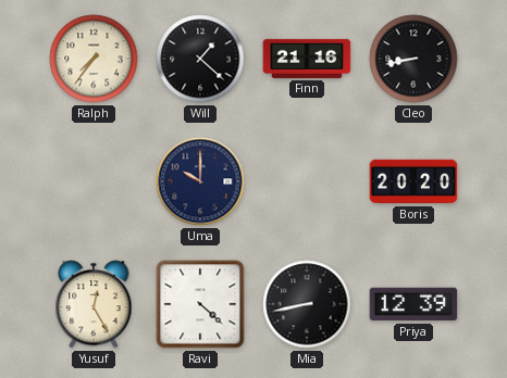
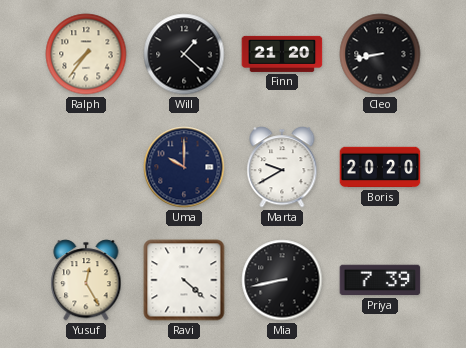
Finn: 21:16 -> 21:20 (282, 54)
Marta: none -> 9:40 (282, 167)
Priya: 12:39 -> 7:39 (380, 280)
